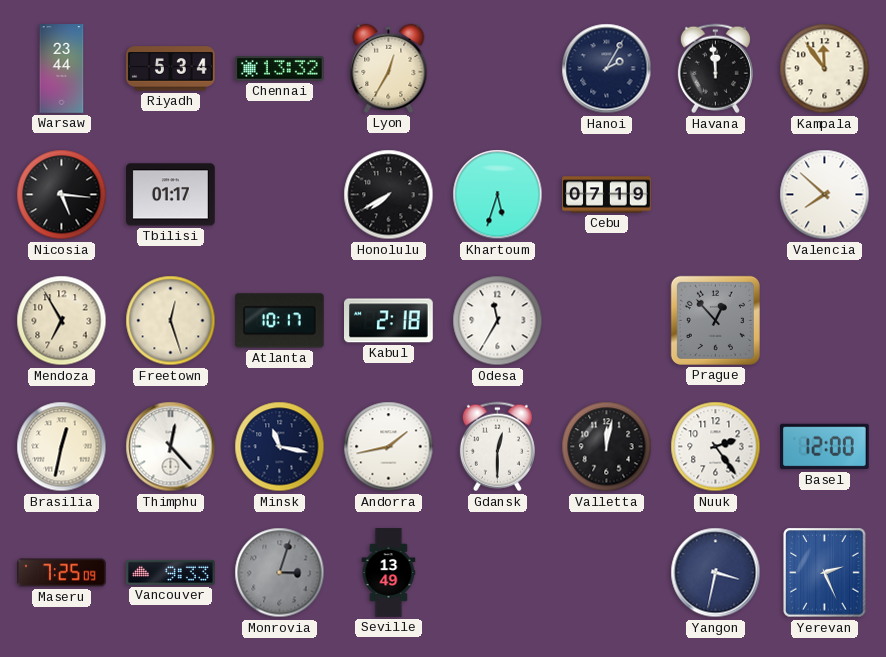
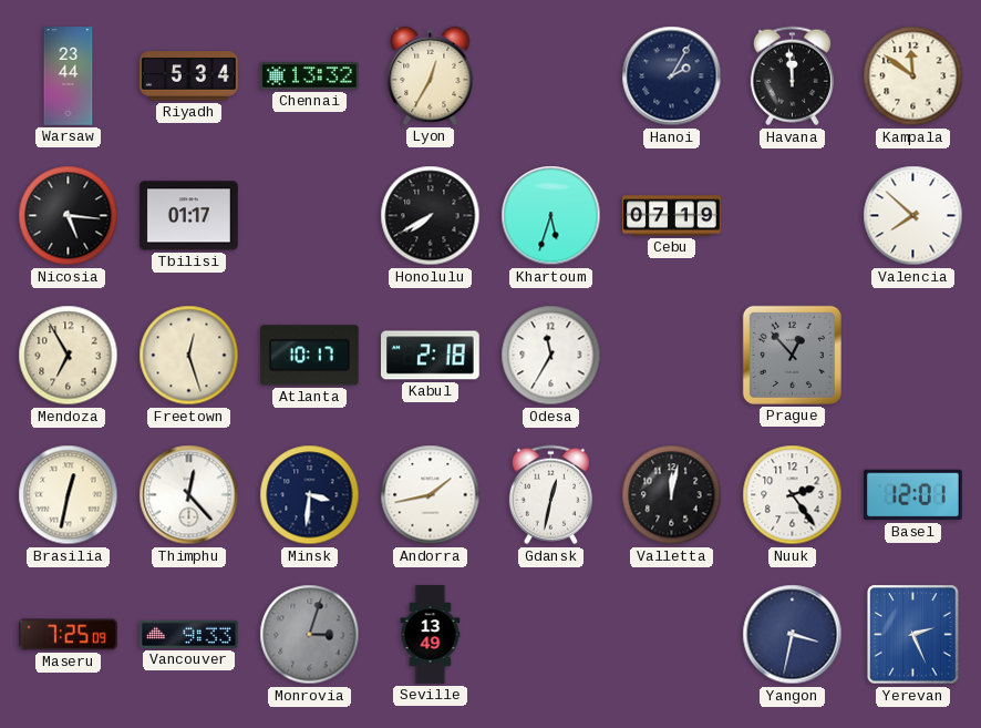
Kampala: 11:54 -> 11:51 (913, 76)
Minsk: 11:17 -> 3:31 (310, 495)
Gdansk: 12:30 -> 12:32 (550, 495)
Basel: 12:00 -> 12:01 (913, 495)
